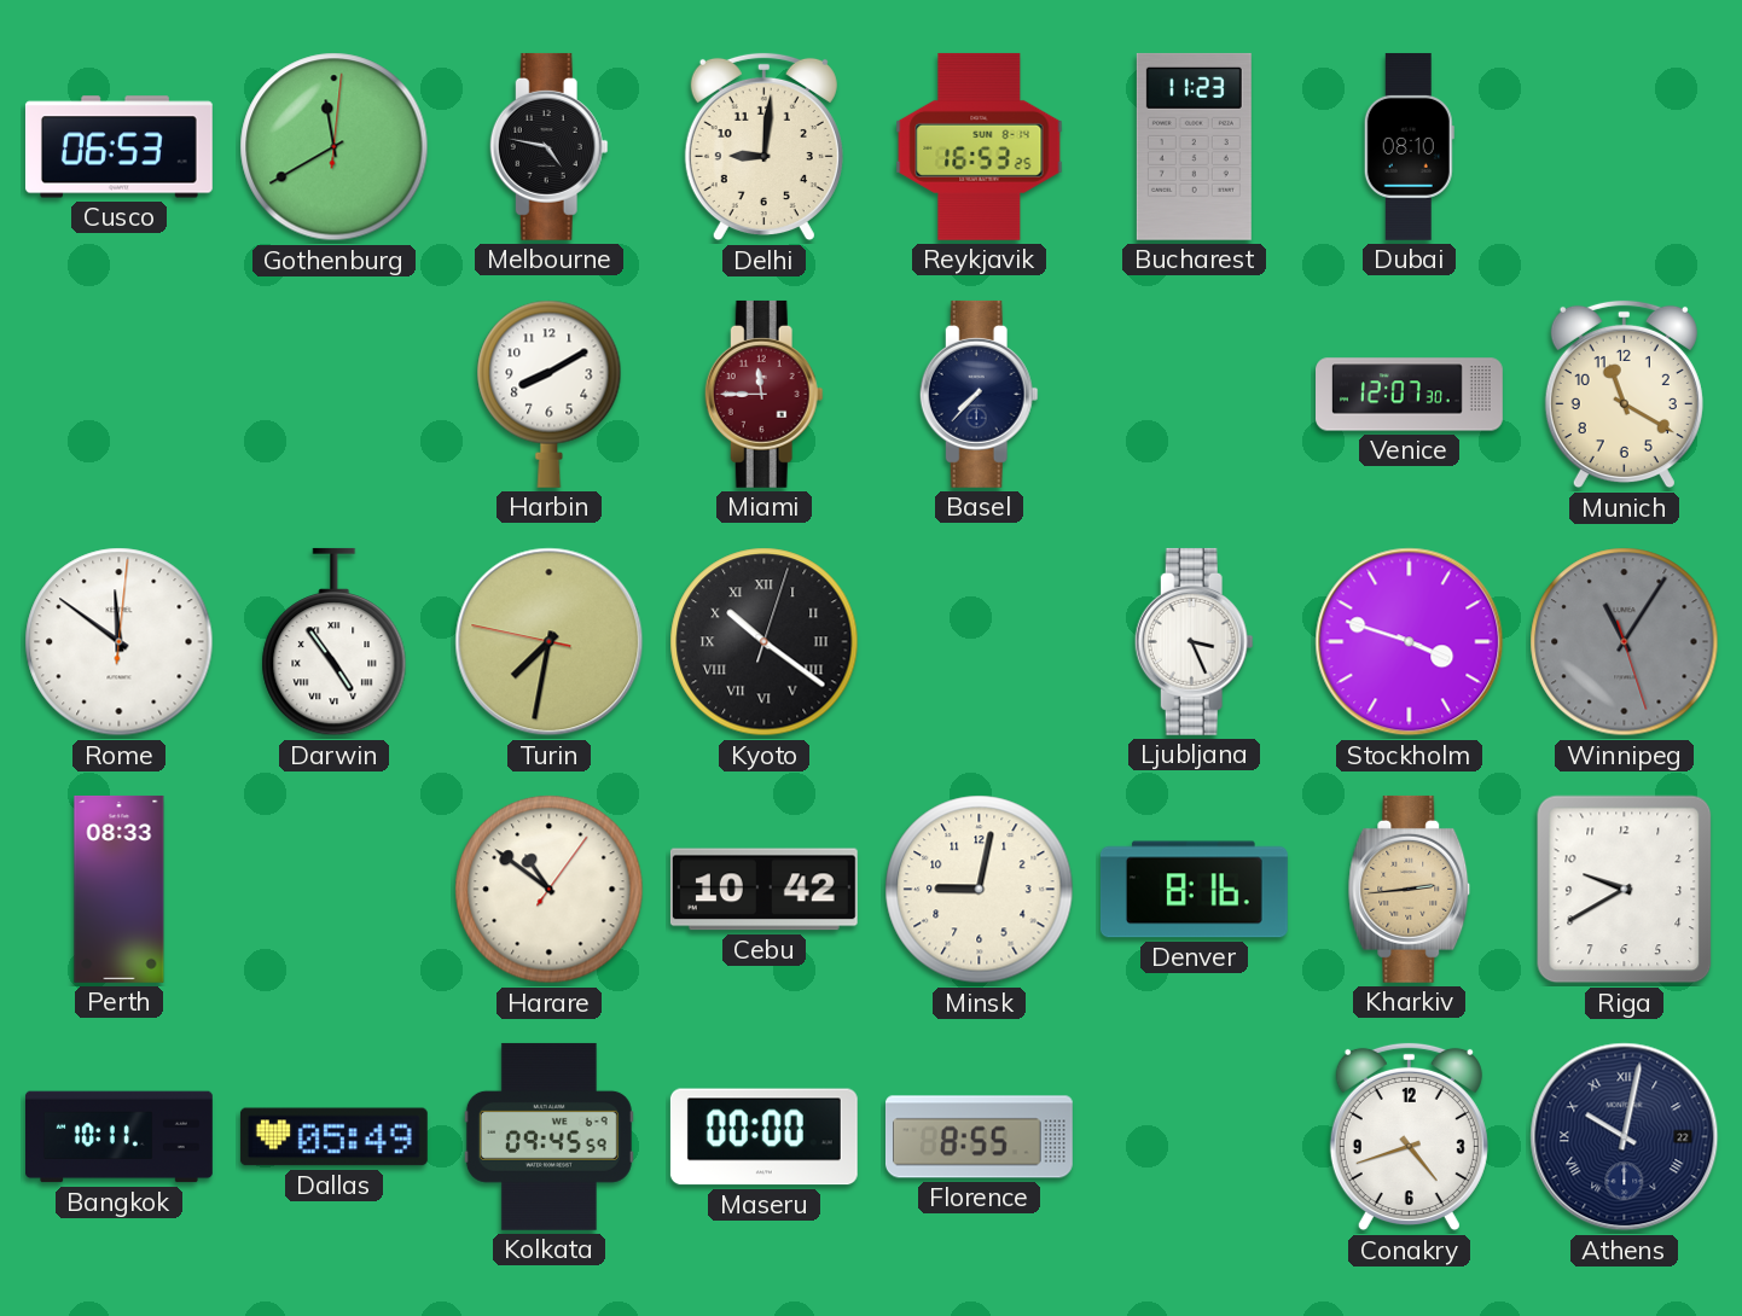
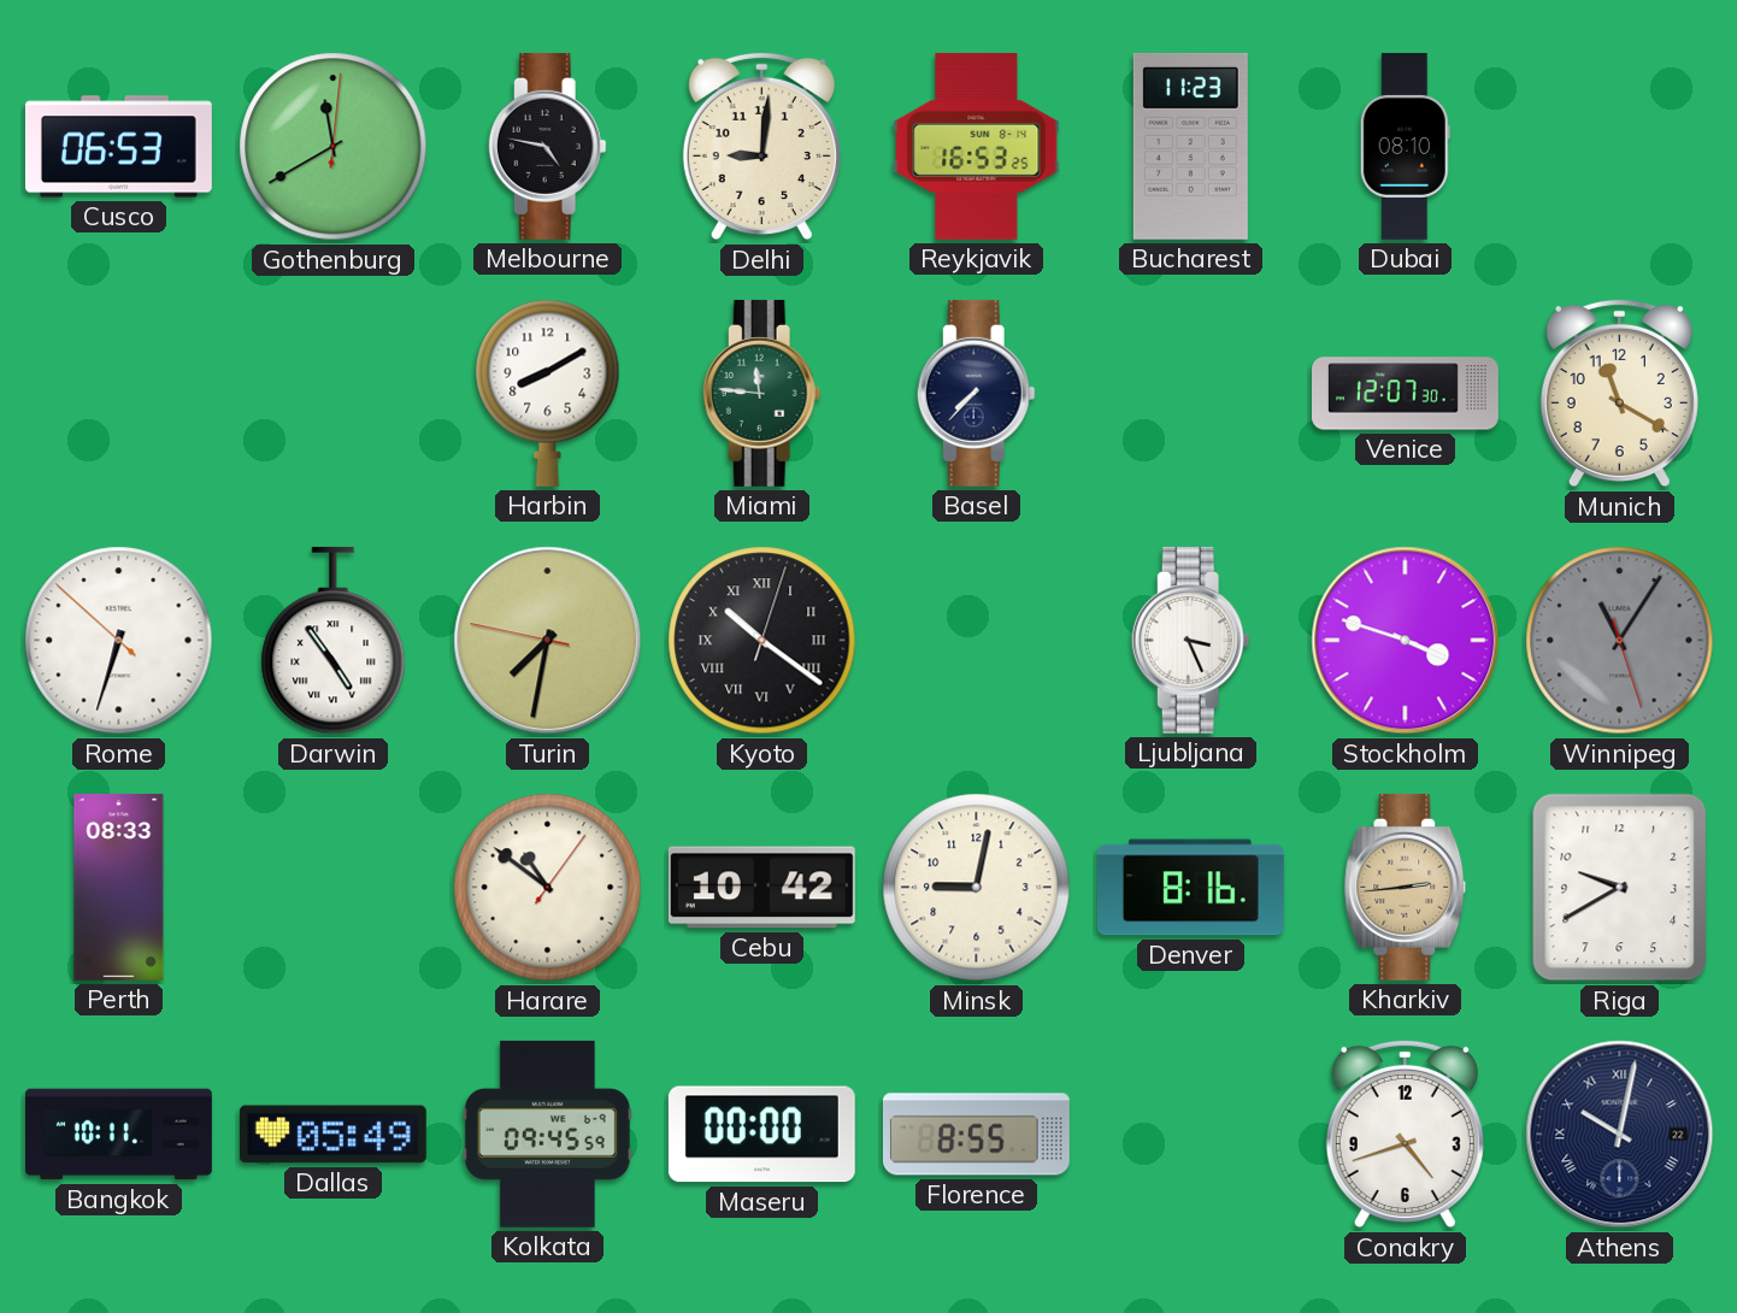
Miami: 11:45 -> 11:46 (761, 393)
Miami dial: burgundy -> green (761, 393)
Rome: 11:51 -> 6:32 (119, 641)
